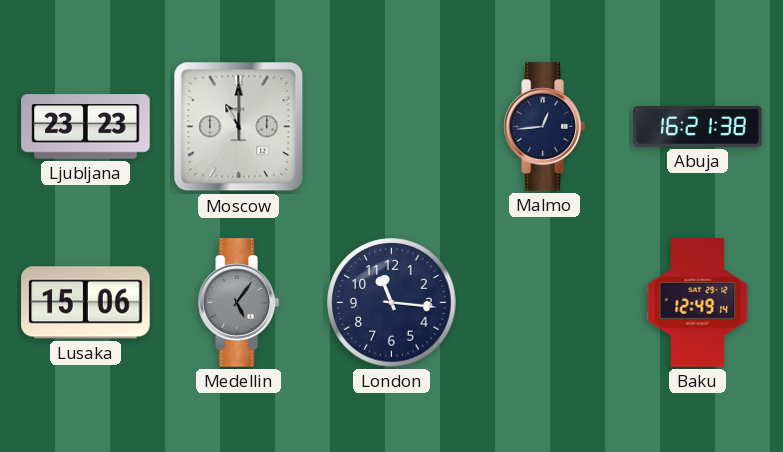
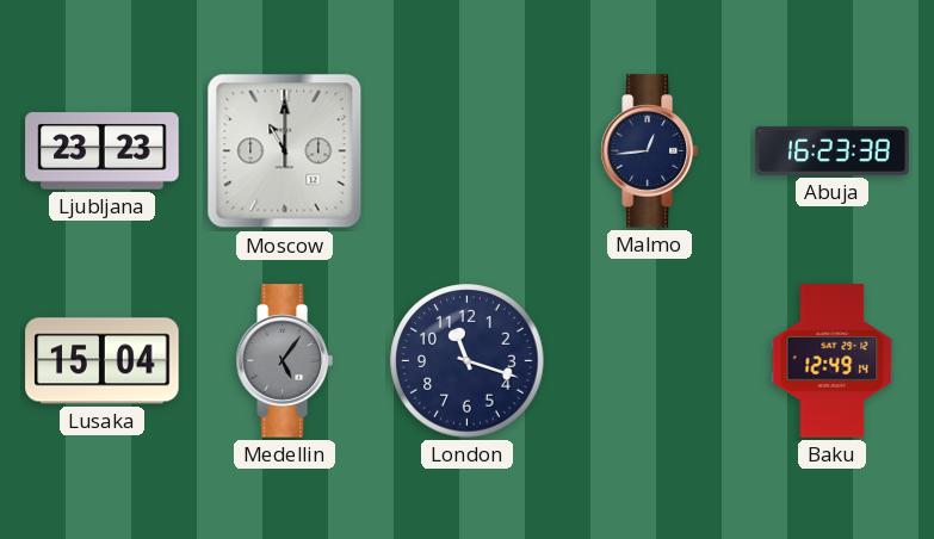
Abuja: 16:21 -> 16:23 (833, 150)
Lusaka: 15:06 -> 15:04 (103, 361)
London: 11:16 -> 11:18 (468, 361)
